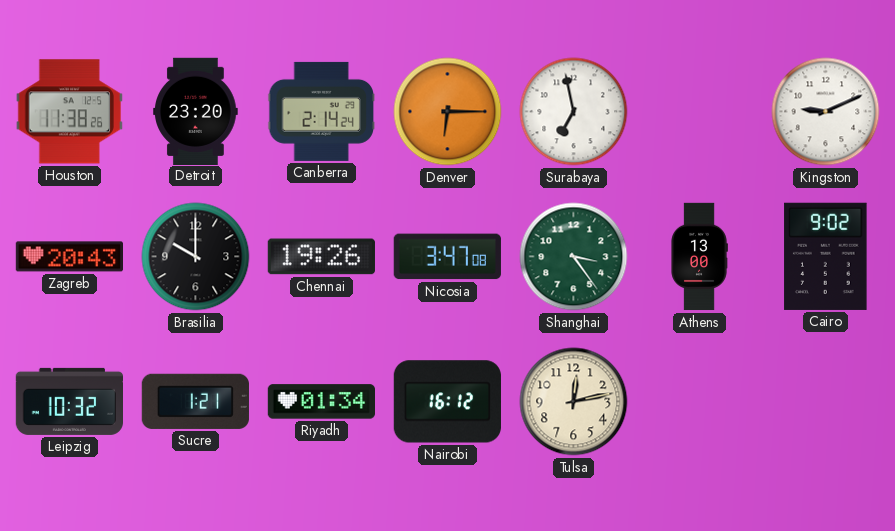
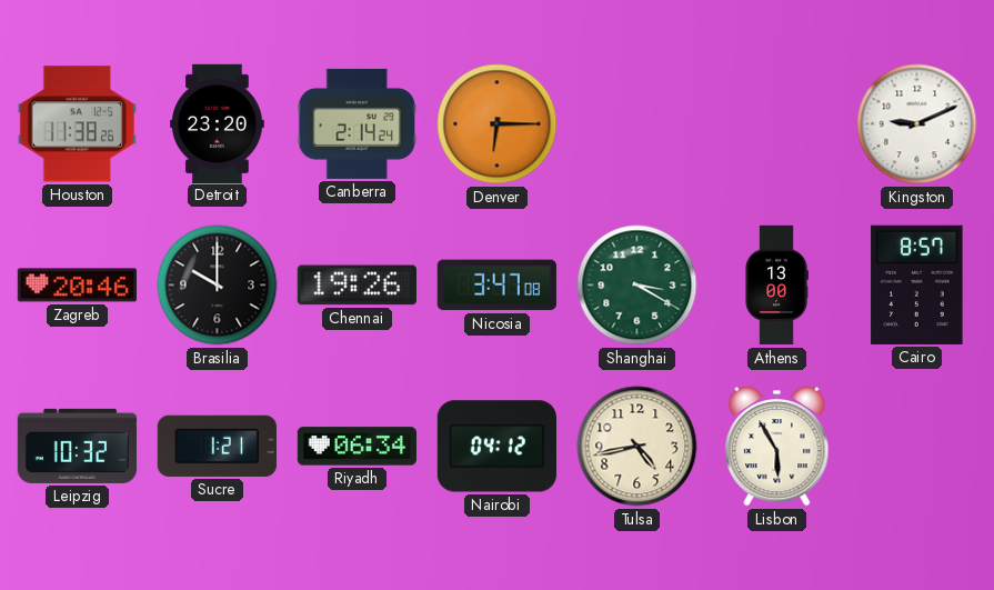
Surabaya: 6:58 -> none (574, 112)
Zagreb: 20:43 -> 20:46 (77, 286)
Shanghai: 3:24 -> 3:20 (637, 286)
Cairo: 9:02 -> 8:57 (917, 284)
Riyadh: 01:34 -> 06:34 (357, 447)
Nairobi: 16:12 -> 04:12 (496, 447)
Tulsa: 12:13 -> 4:43 (637, 447)
Lisbon: none -> 5:55 (777, 446)
